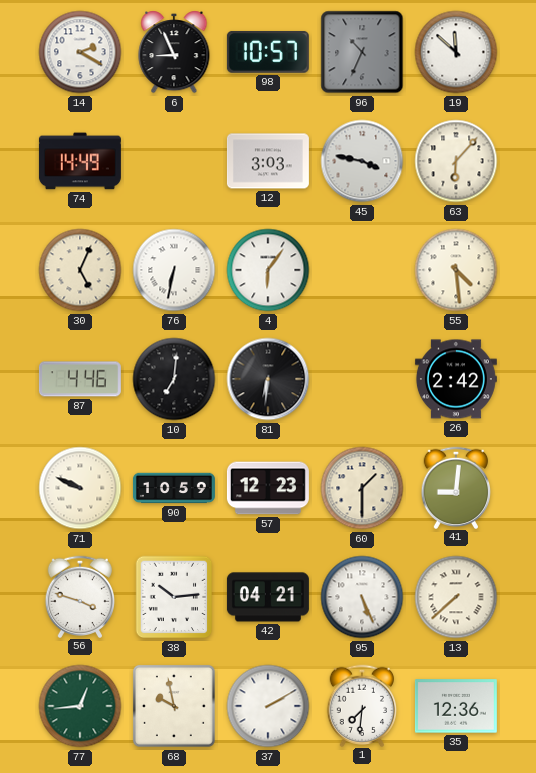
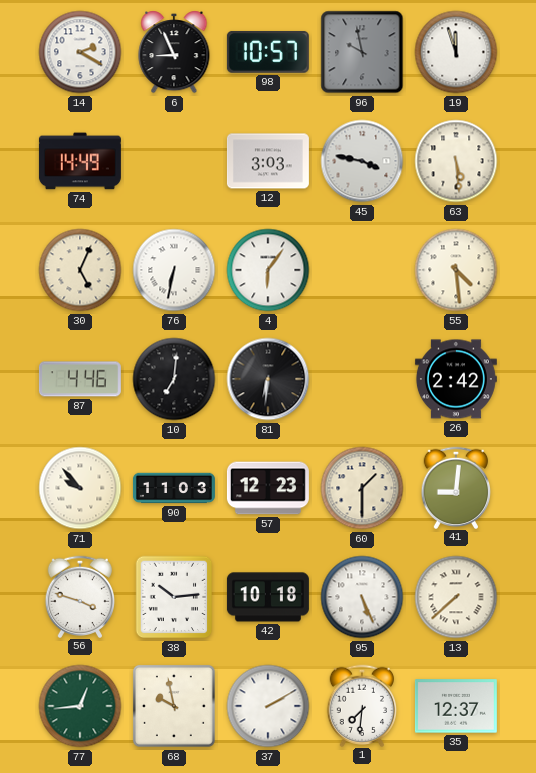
96: 10:34 -> 9:58 (362, 52)
19: 11:52 -> 11:57 (456, 52)
63: 6:07 -> 5:29 (456, 161)
71: 9:49 -> 9:53 (80, 488)
90: 10:59 -> 11:03 (174, 488)
42: 04:21 -> 10:18 (268, 597)
35: 12:36 -> 12:37 (456, 706)
